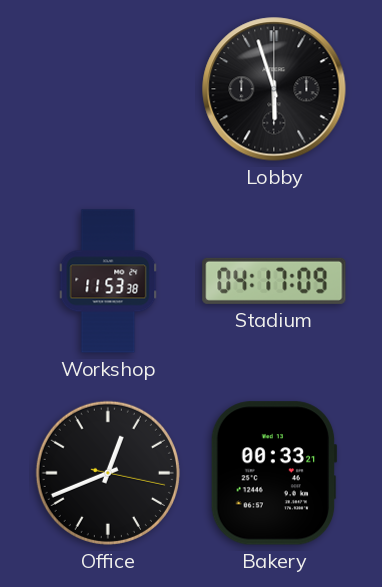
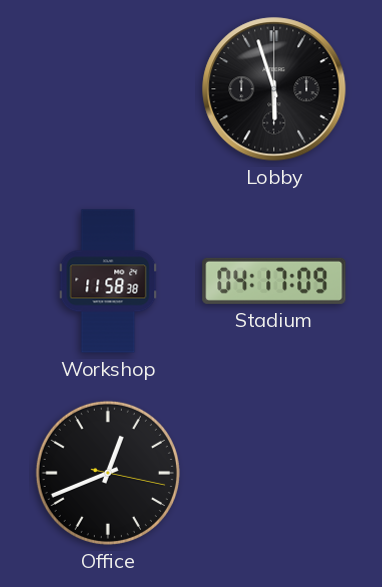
Workshop: 11:53 -> 11:58 (108, 281)
Bakery: 00:33 -> none (274, 473)
